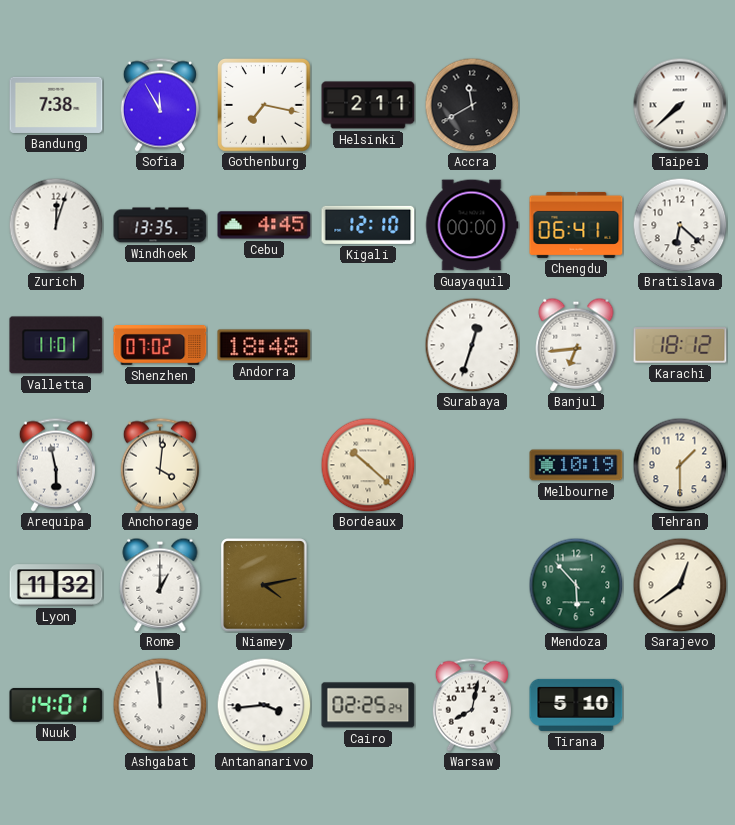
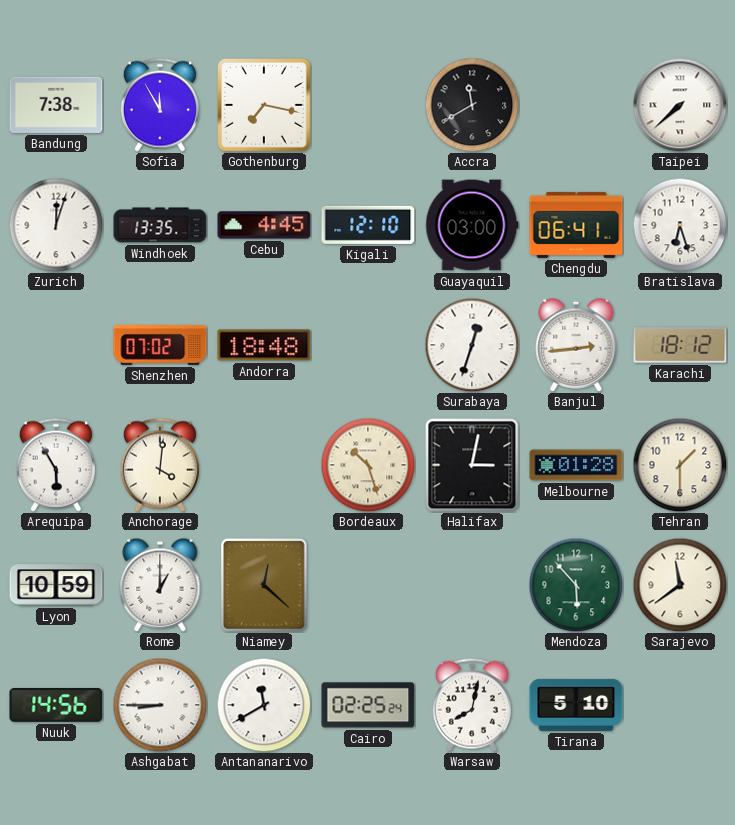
Helsinki: 2:11 -> none (368, 105)
Guayaquil: 00:00 -> 03:00 (472, 225)
Bratislava: 6:22 -> 6:27 (680, 225)
Valletta: 11:01 -> none (56, 345)
Banjul: 6:44 -> 2:44 (576, 345)
Arequipa: 5:58 -> 5:55 (56, 465)
Bordeaux: 10:22 -> 10:27 (368, 465)
Halifax: none -> 3:02 (472, 465)
Melbourne: 10:19 -> 01:28 (576, 465)
Lyon: 11:32 -> 10:59 (56, 585)
Niamey: 4:13 -> 12:22 (264, 585)
Sarajevo: 12:39 -> 11:39 (680, 585)
Nuuk: 14:01 -> 14:56 (56, 705)
Ashgabat: 11:59 -> 8:45 (160, 705)
Antananarivo: 3:44 -> 11:40 (264, 705)
